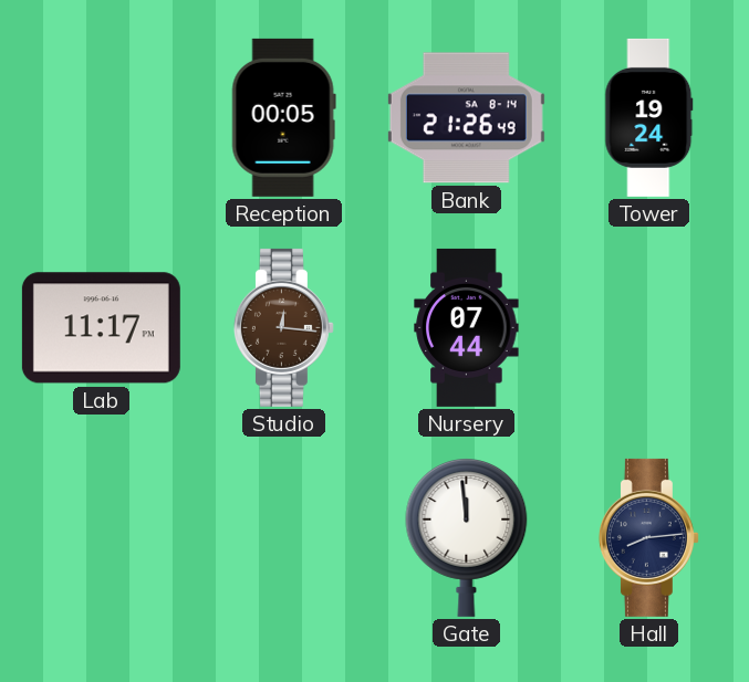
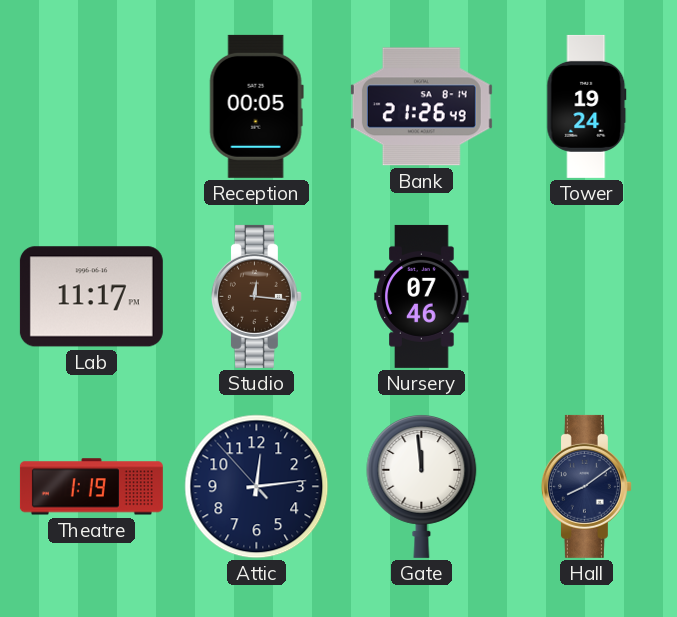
Nursery: 07:44 -> 07:46 (422, 296)
Theatre: none -> 1:19 (91, 487)
Attic: none -> 12:13 (257, 487)
Hall: 8:14 -> 8:09 (586, 486)
